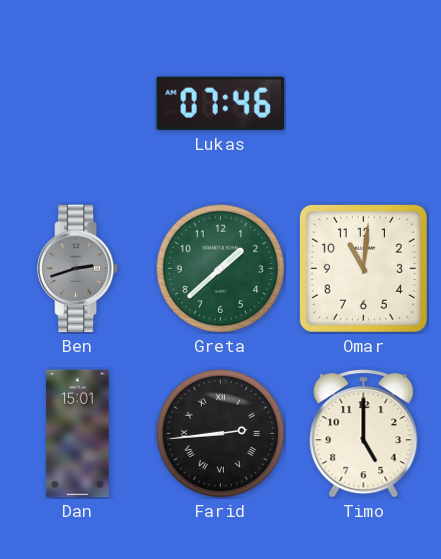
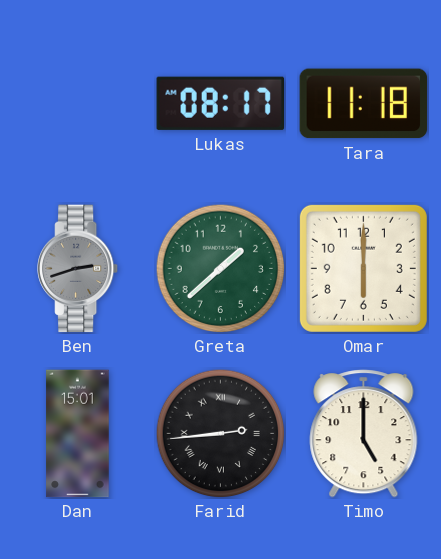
Lukas: 07:46 -> 08:17 (220, 103)
Tara: none -> 11:18 (364, 104)
Omar: 11:01 -> 6:00 (363, 268)
